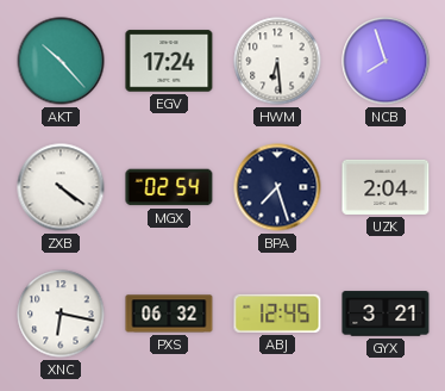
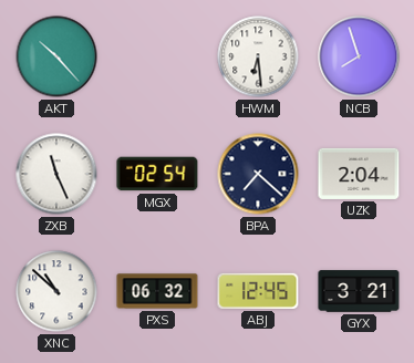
EGV: 17:24 -> none (169, 61)
ZXB: 4:21 -> 11:26 (56, 174)
BPA: 7:27 -> 7:22 (258, 174)
XNC: 6:17 -> 10:52 (56, 291)
